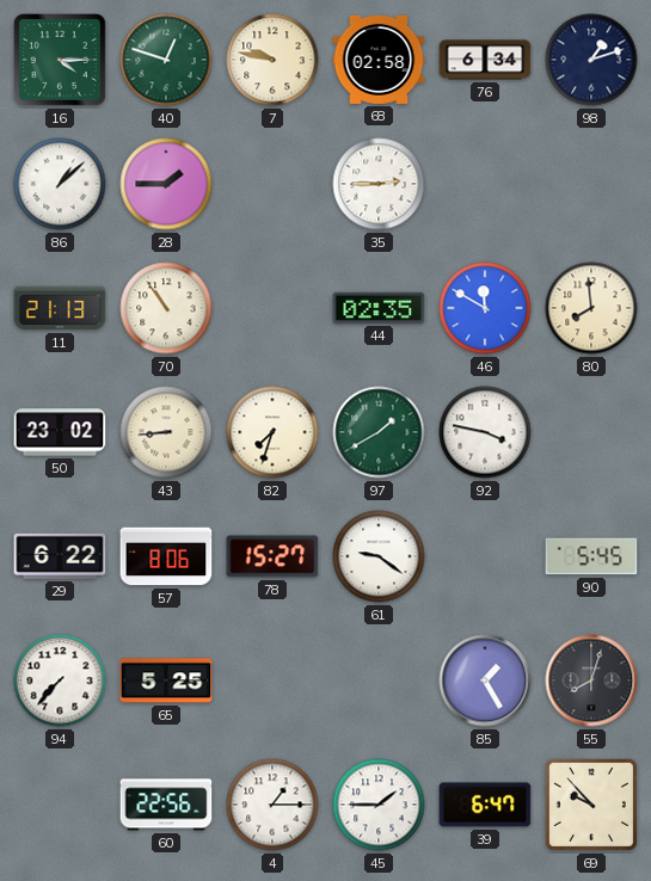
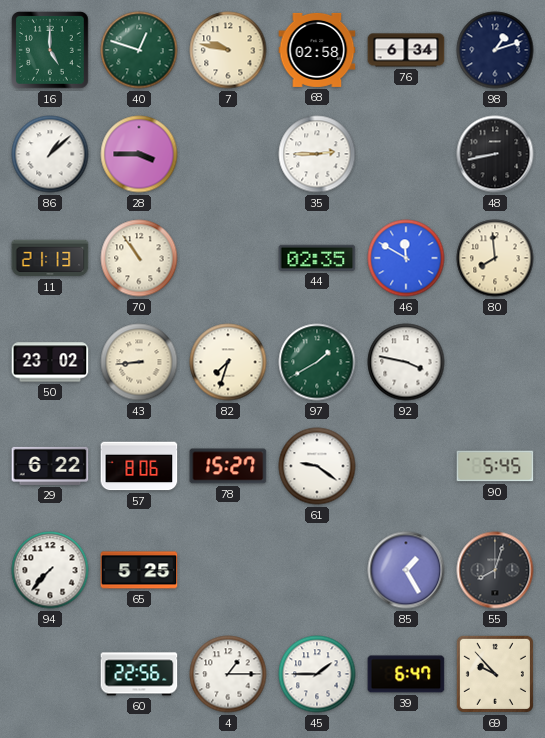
16: 4:15 -> 5:00 (51, 51)
28: 1:45 -> 3:45 (139, 154)
48: none -> 8:43 (495, 154)
